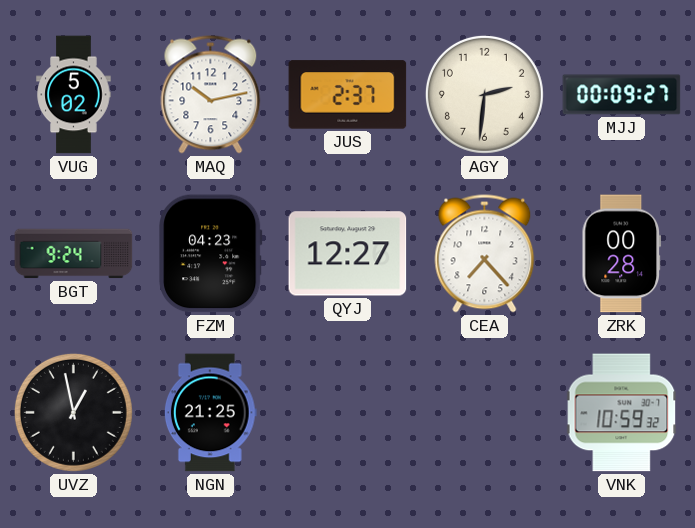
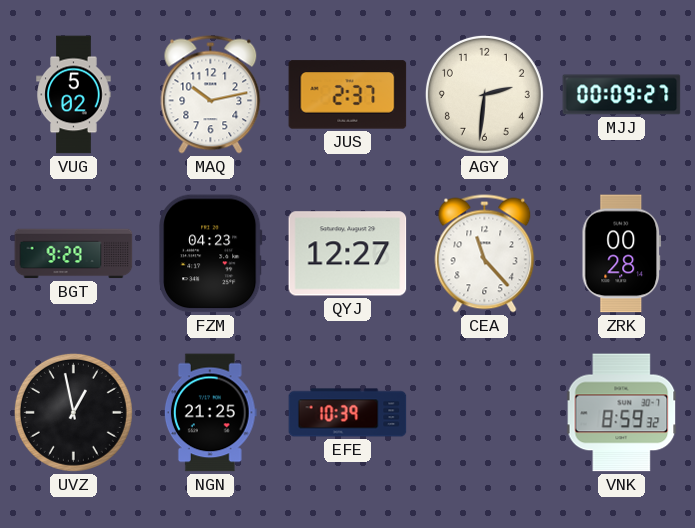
BGT: 9:24 -> 9:29 (74, 254)
CEA: 7:23 -> 11:23 (485, 254)
EFE: none -> 10:39 (348, 413)
VNK: 10:59 -> 8:59 (622, 413)
